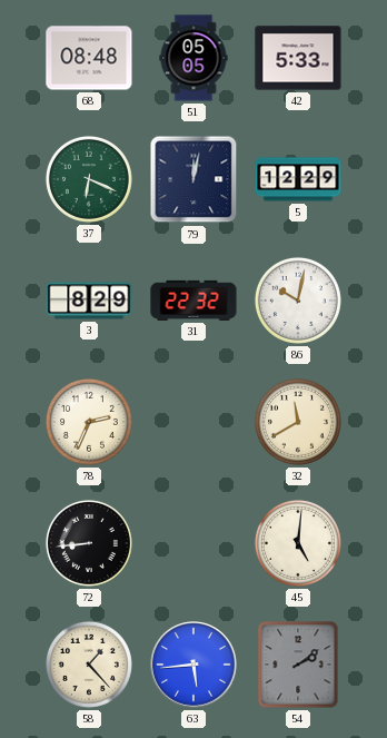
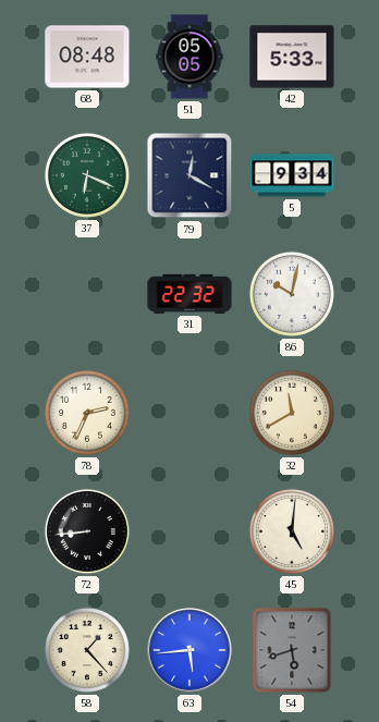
79: 12:02 -> 12:20 (189, 175)
5: 12:29 -> 9:34 (292, 175)
3: 8:29 -> none (89, 301)
54: 2:09 -> 5:42 (292, 650)
